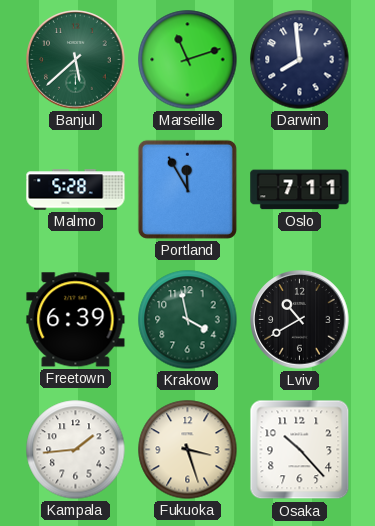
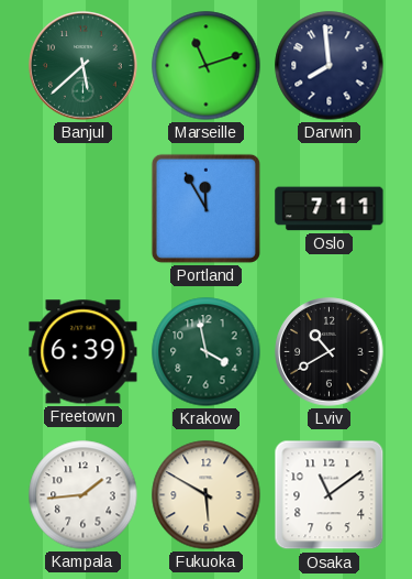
Malmo: 5:28 -> none (76, 190)
Fukuoka: 3:27 -> 5:50 (207, 495)
Osaka: 10:23 -> 11:09 (330, 495)
